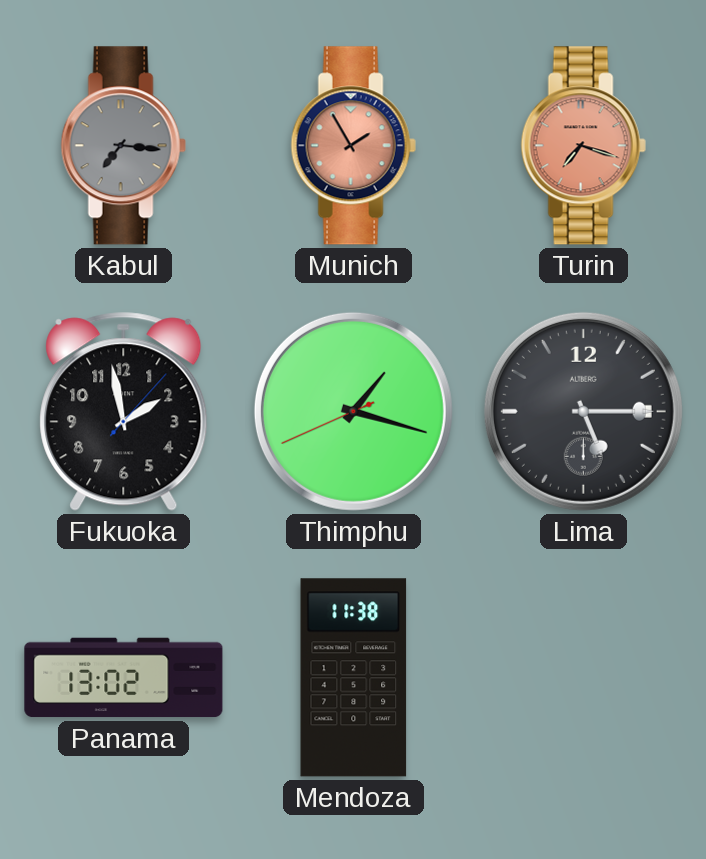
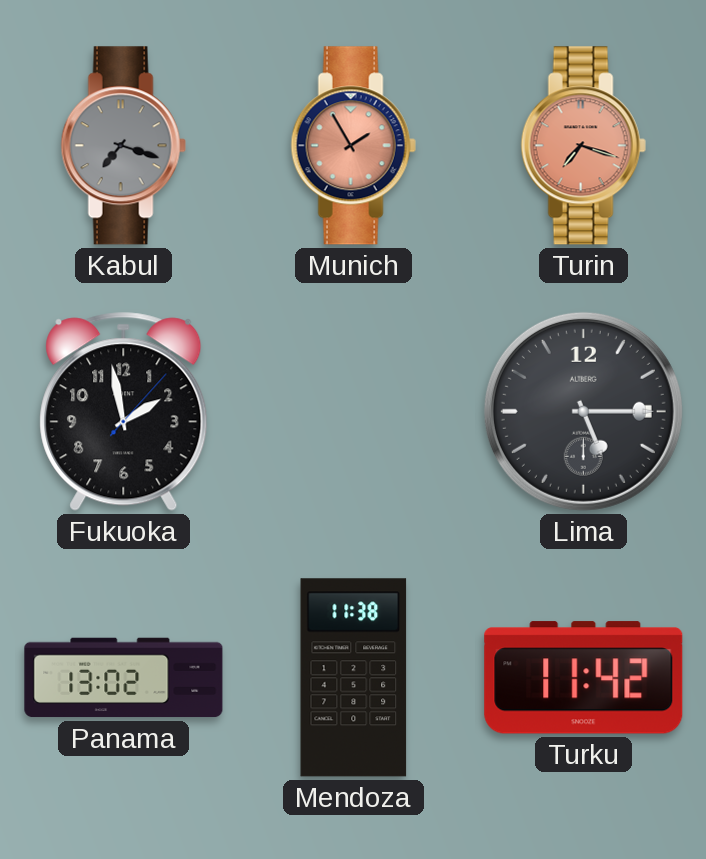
Kabul: 7:16 -> 7:18 (123, 146)
Thimphu: 1:17 -> none (353, 411)
Turku: none -> 11:42 (584, 678)
